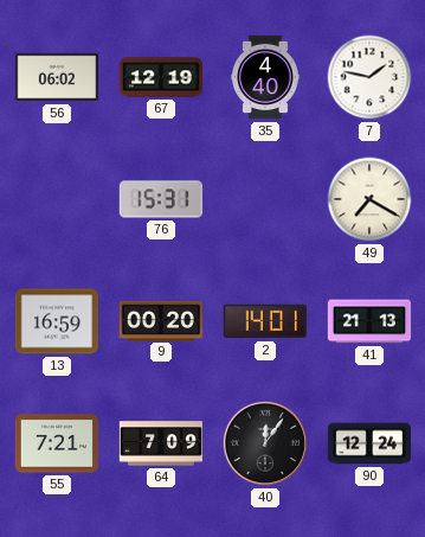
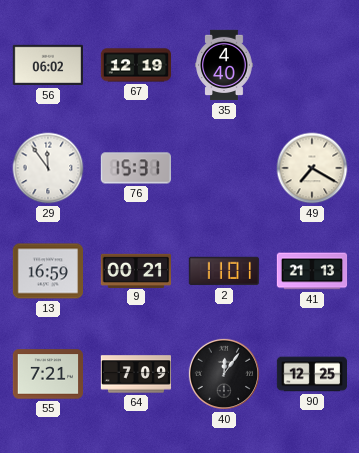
7: 1:47 -> none (369, 77)
29: none -> 11:54 (48, 168)
9: 00:20 -> 00:21 (135, 270)
2: 14:01 -> 11:01 (224, 271)
90: 12:24 -> 12:25 (311, 374)
